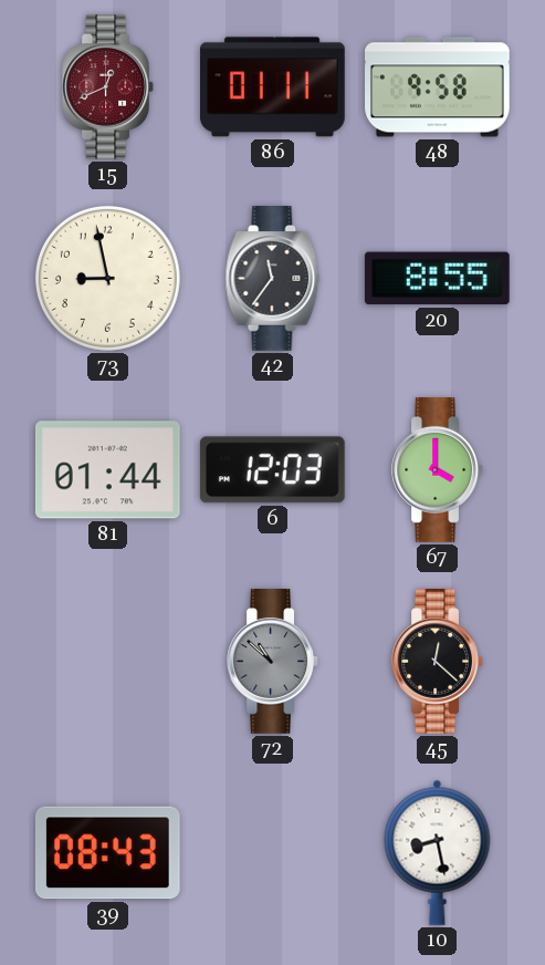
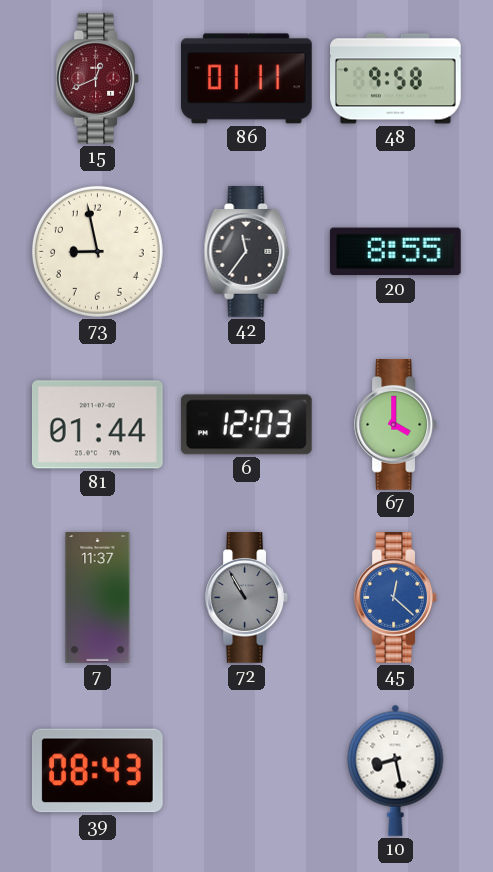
7: none -> 11:37 (98, 598)
72: 10:52 -> 10:55 (246, 598)
45 dial: black -> blue (395, 598)
